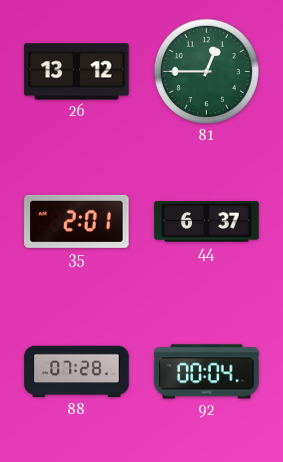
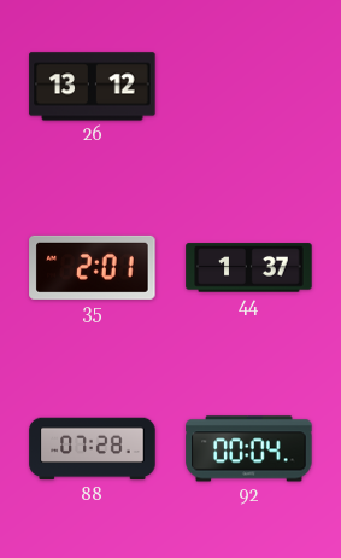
81: 12:45 -> none (206, 71)
44: 6:37 -> 1:37 (249, 268)
